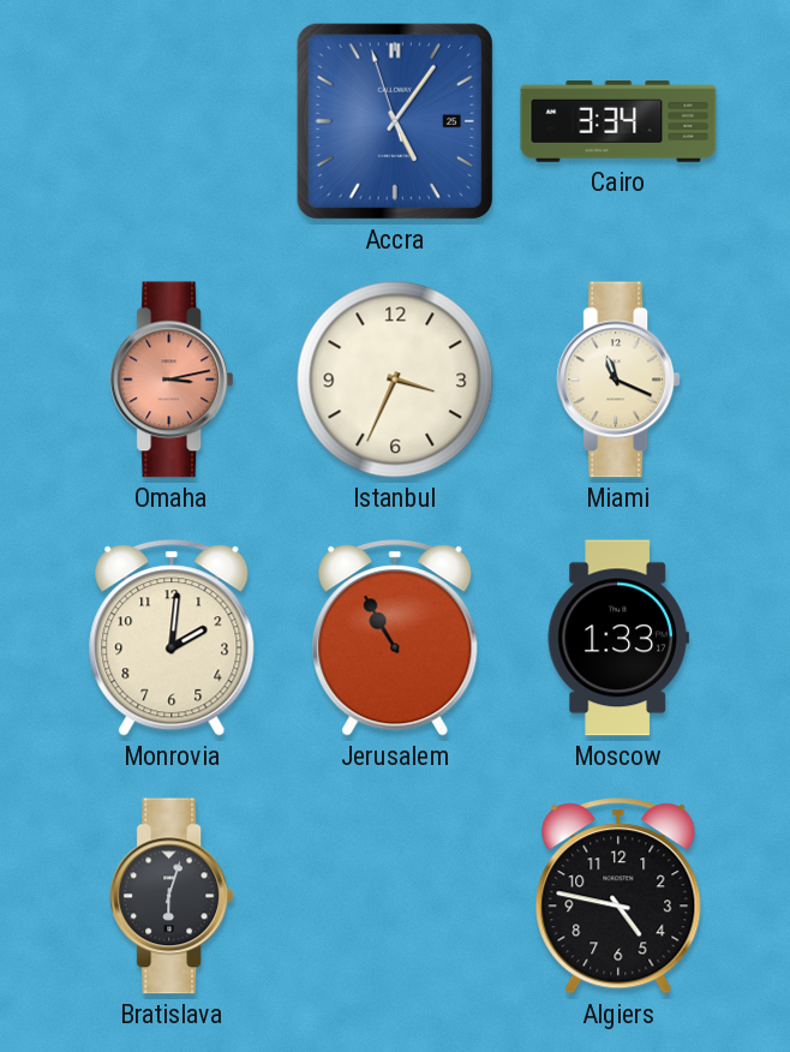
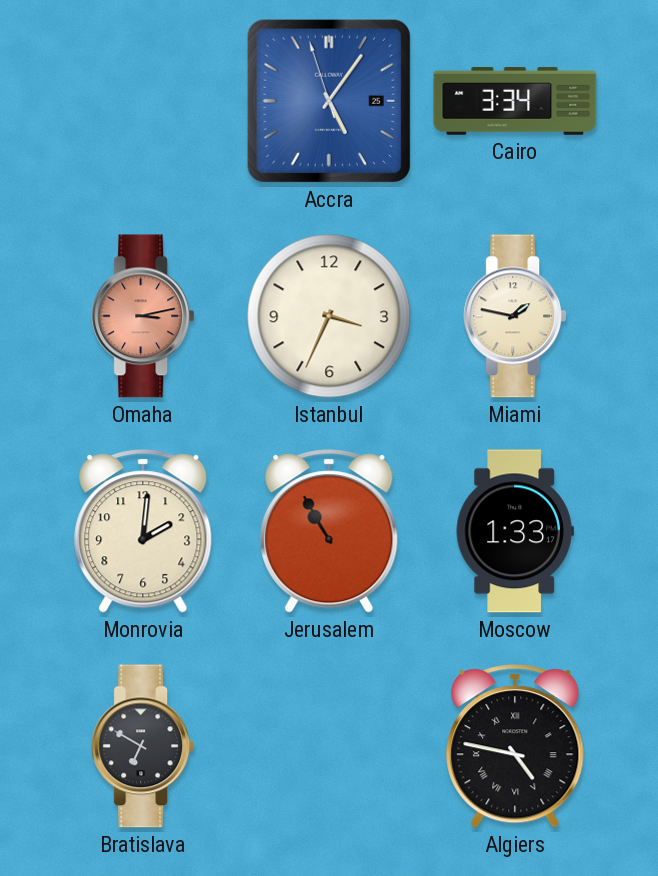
Miami: 11:19 -> 1:47 (515, 316)
Bratislava: 6:03 -> 6:50 (143, 746)
Algiers numerals: Arabic -> Roman (515, 746)
